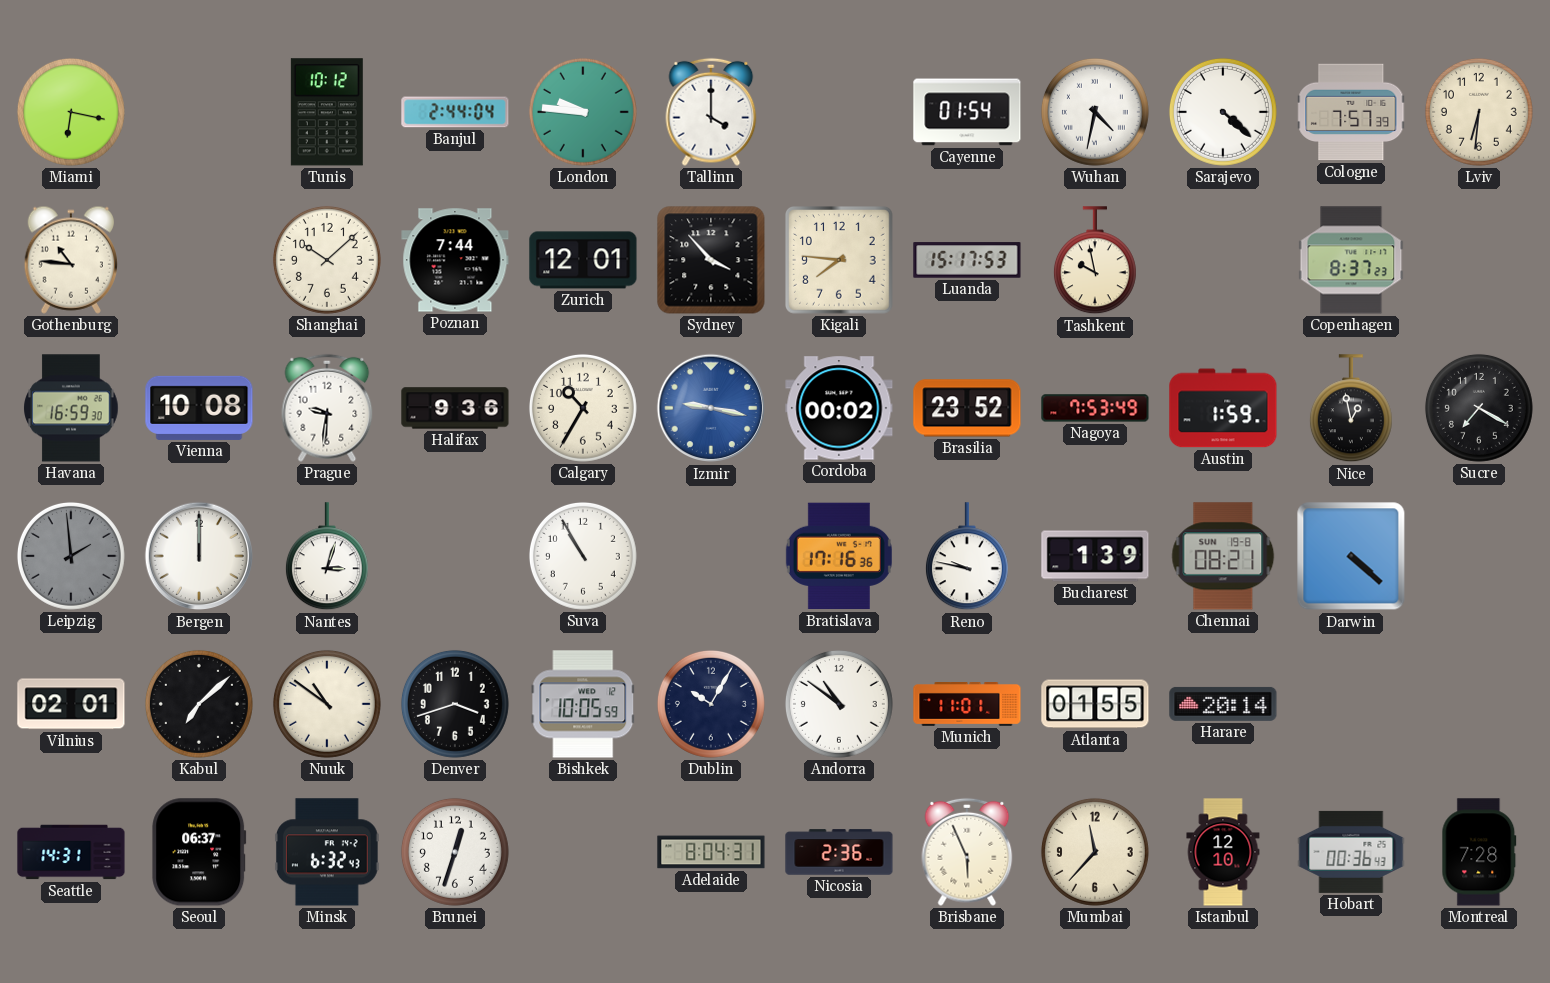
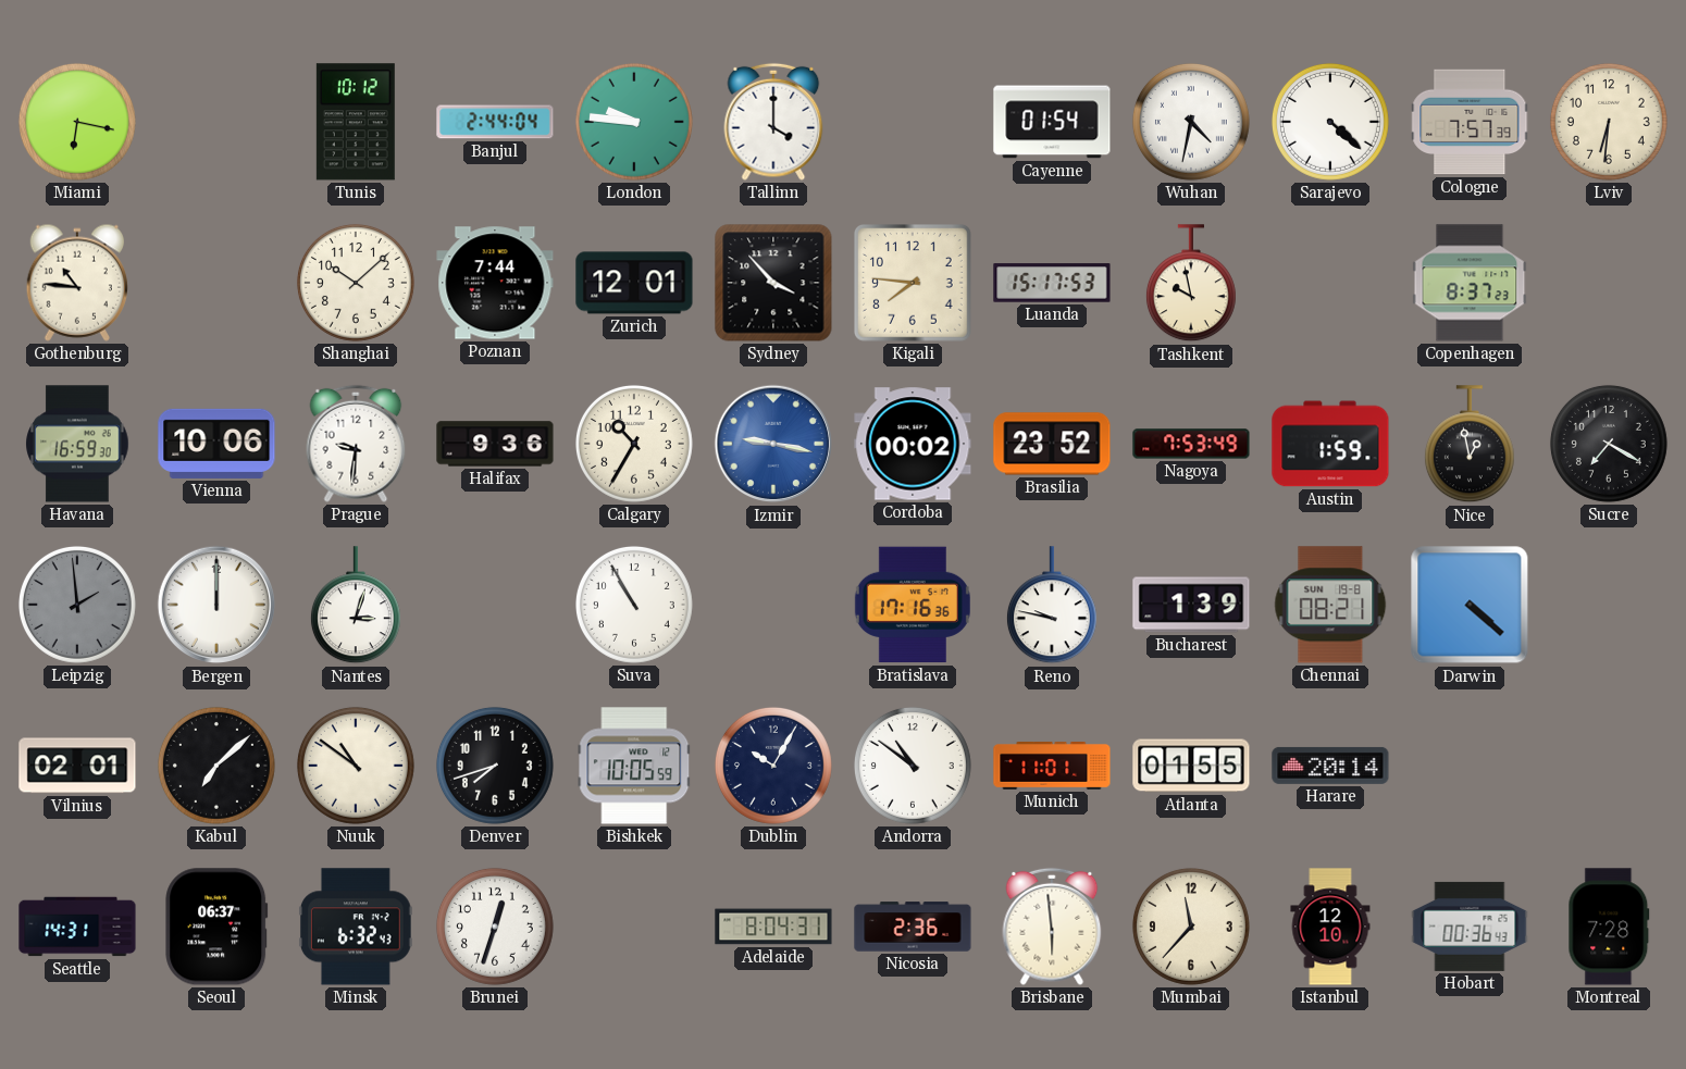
Vienna: 10:08 -> 10:06 (216, 444)
Denver: 3:42 -> 7:42 (495, 766)
Brisbane: 5:56 -> 5:59 (1052, 927)
